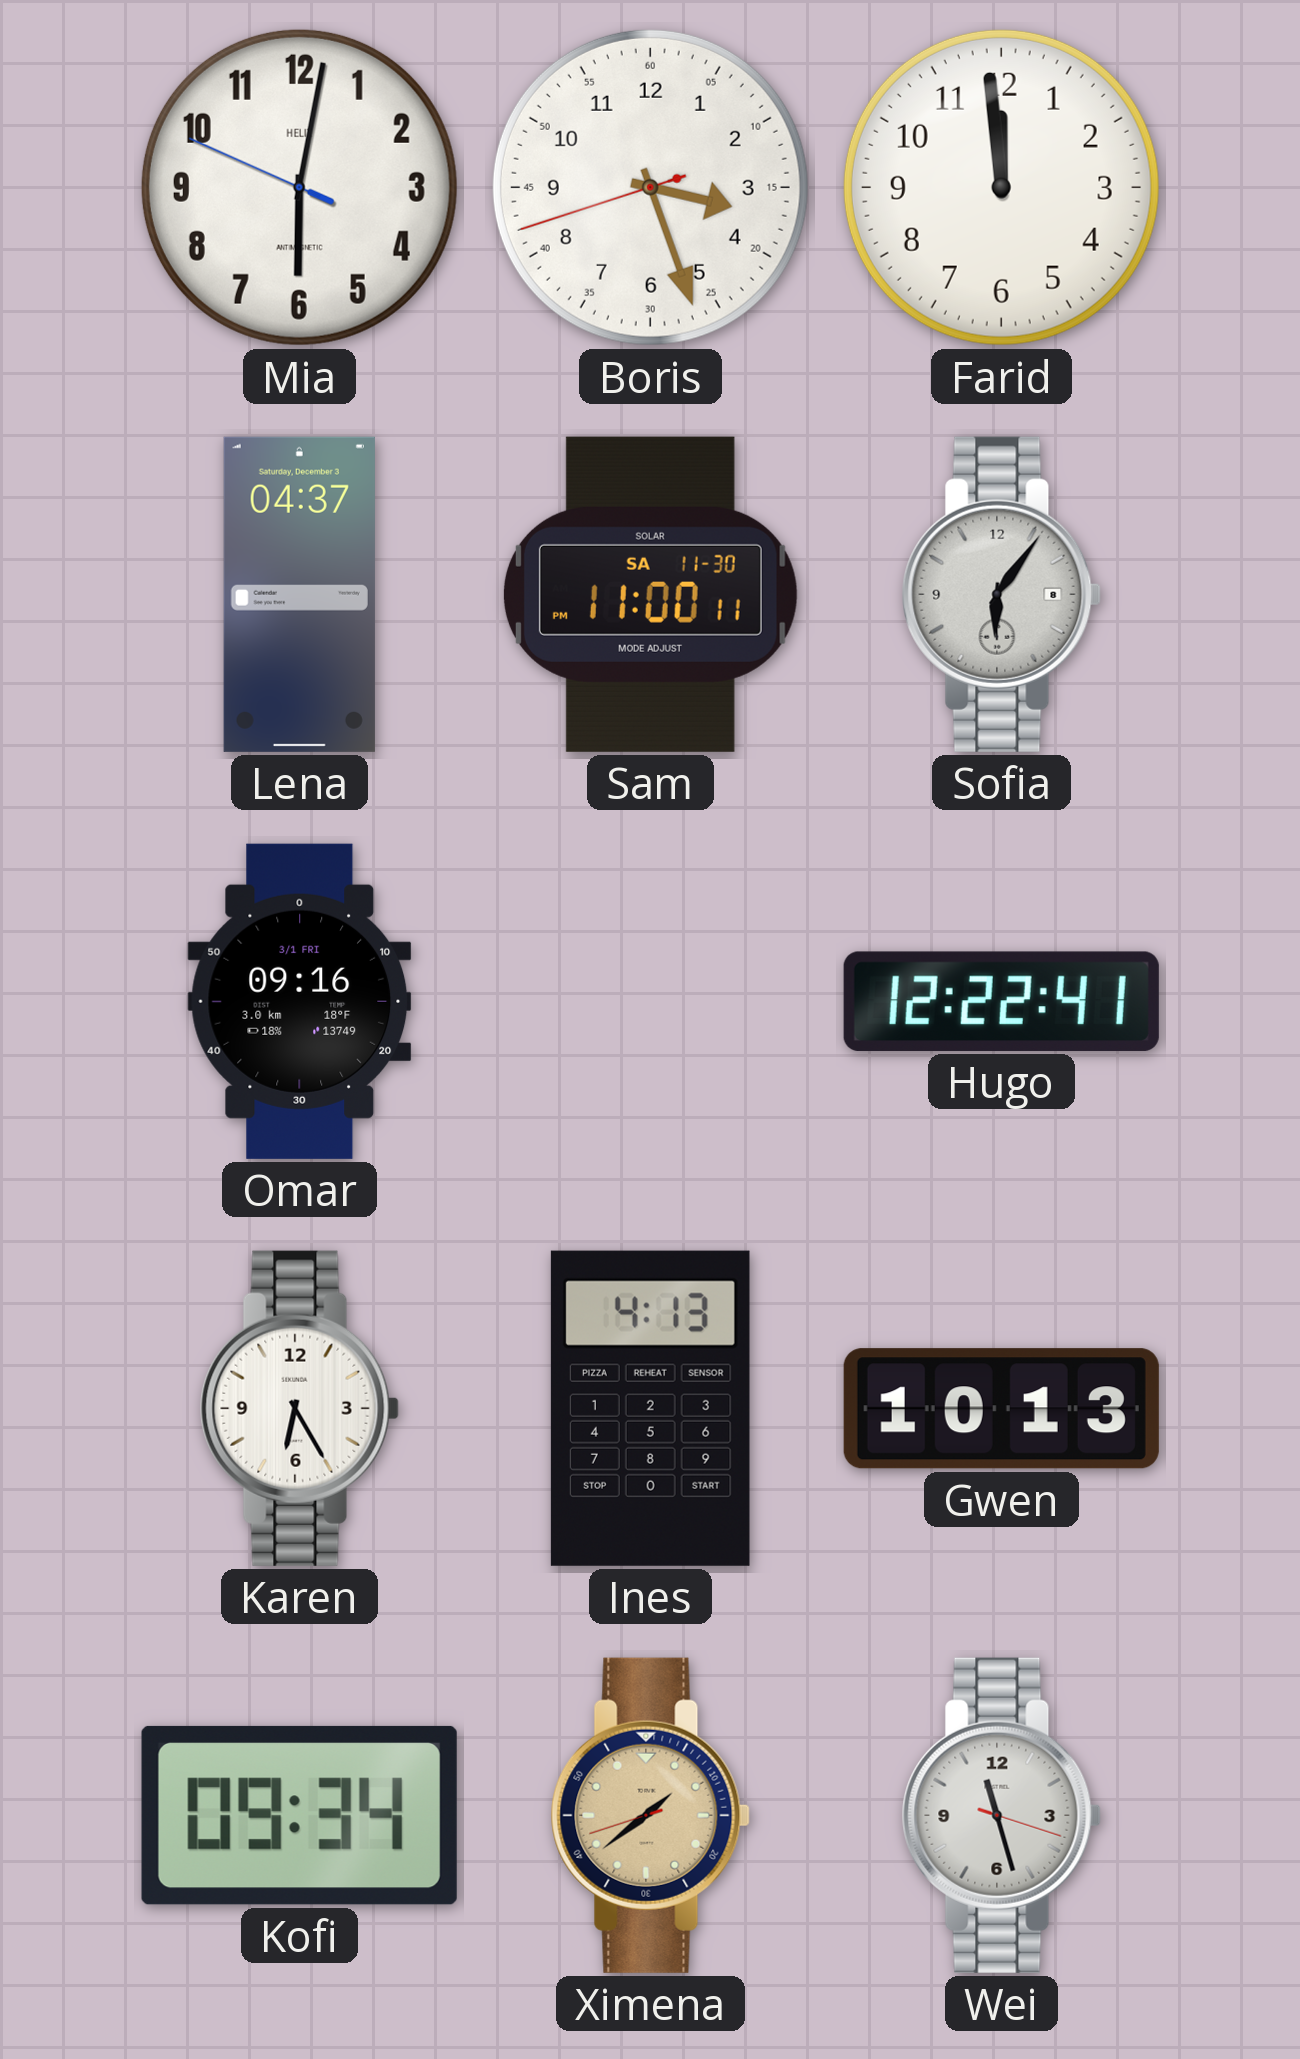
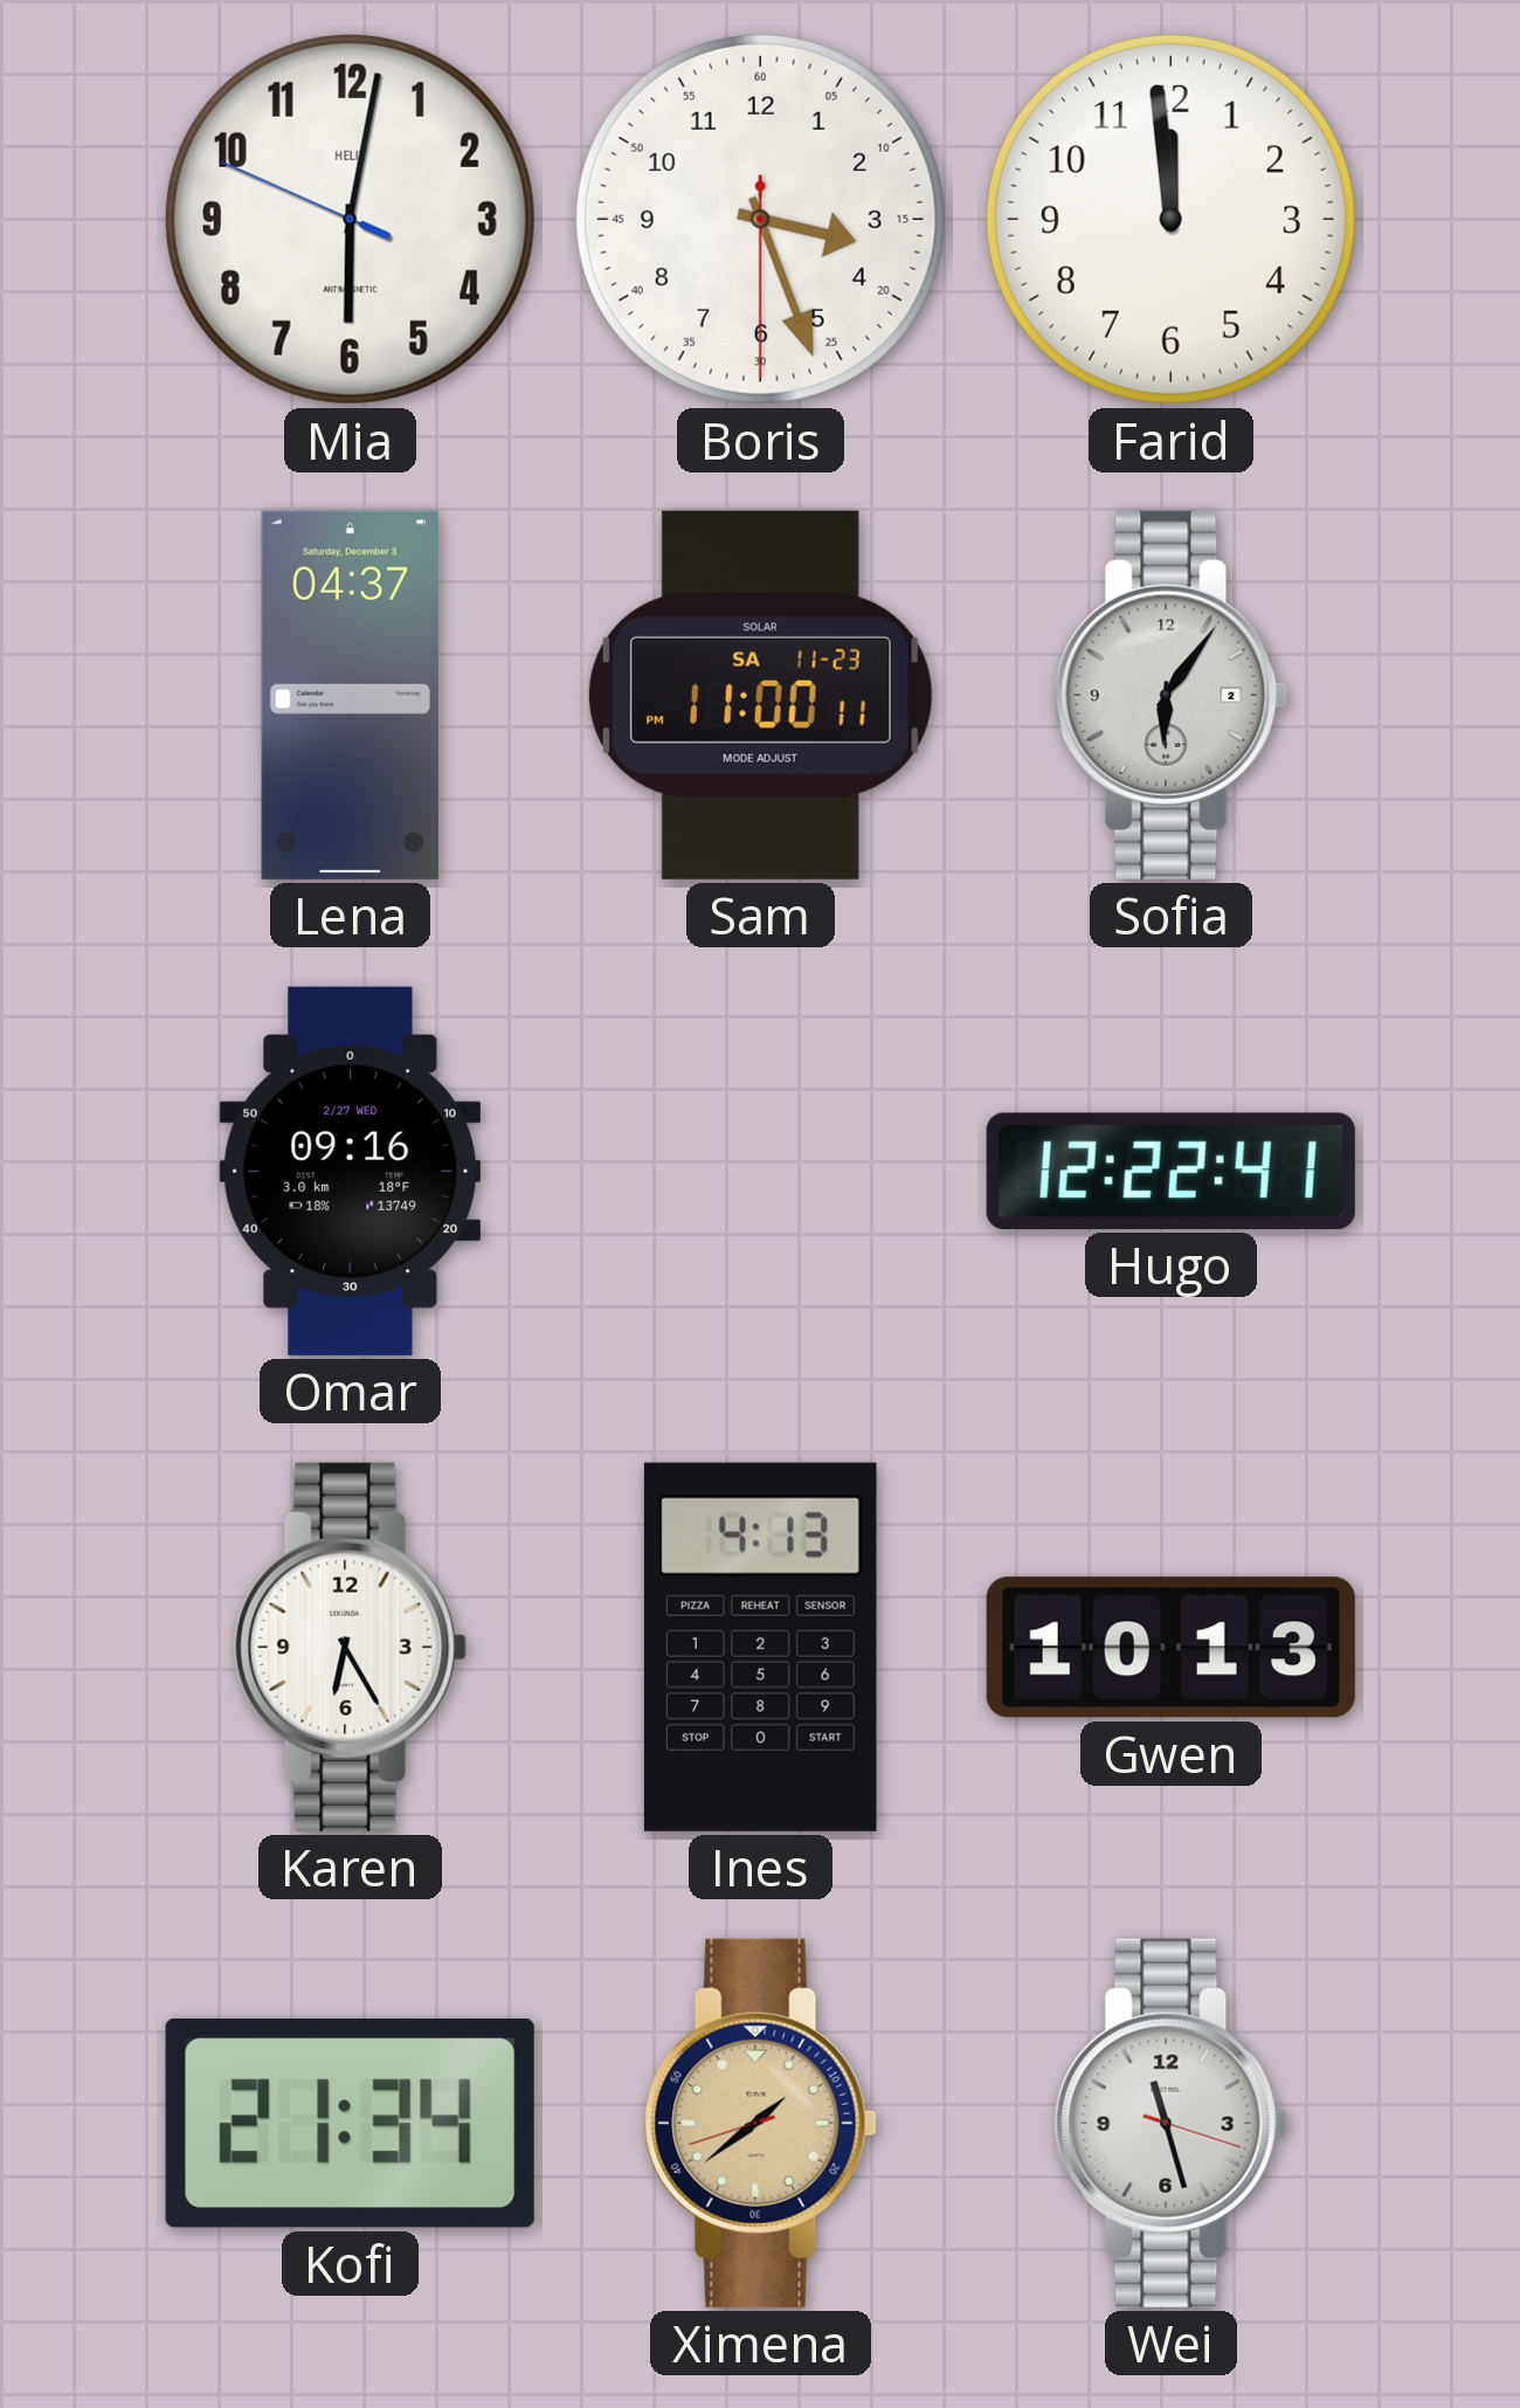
Boris: 3:26:42 -> 3:26:30 (760, 219)
Sam date: SA 11-30 -> SA 11-23 (760, 695)
Sofia date: 8 -> 2 (1170, 695)
Omar date: 3/1 FRI -> 2/27 WED (351, 1171)
Kofi: 09:34 -> 21:34 (350, 2123)
